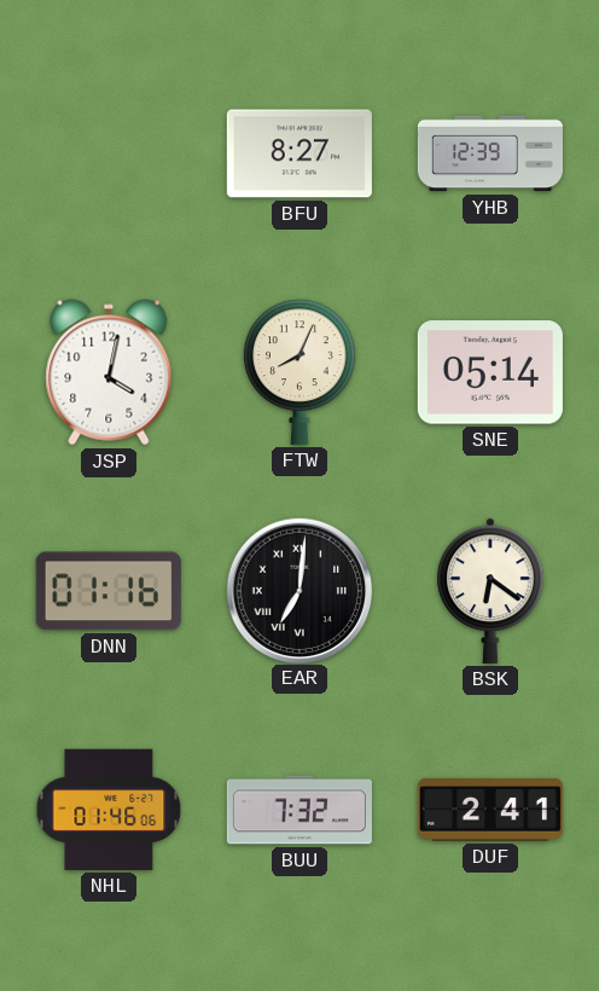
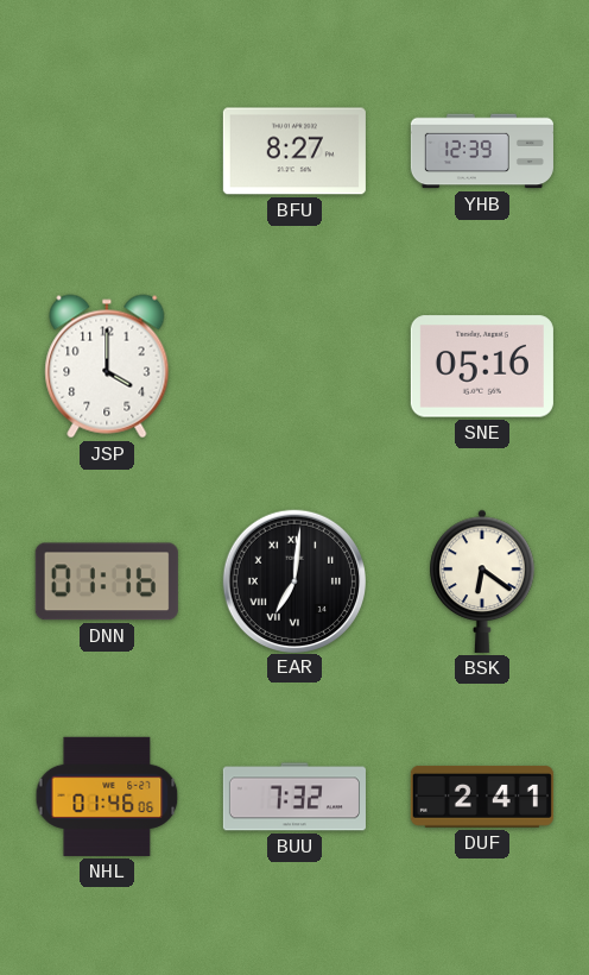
JSP: 4:02 -> 4:00 (107, 366)
FTW: 8:04 -> none (299, 372)
SNE: 05:14 -> 05:16 (482, 366)
